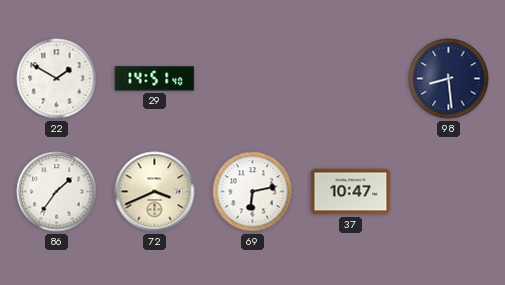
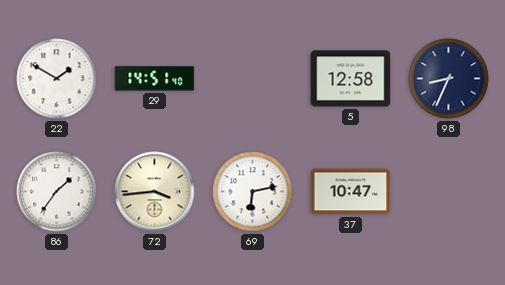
5: none -> 12:58 (351, 79)
98: 8:29 -> 8:34 (449, 79)
72: 3:41 -> 3:44 (155, 192)
